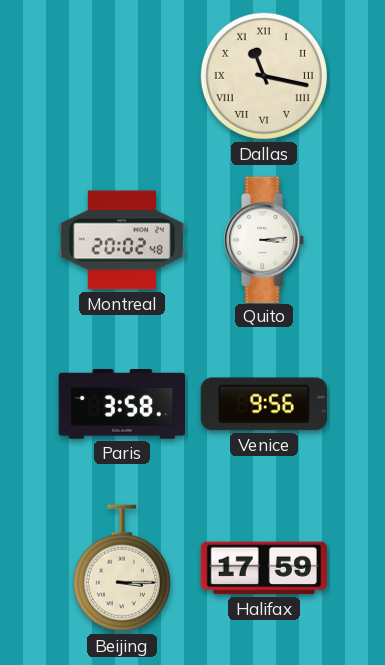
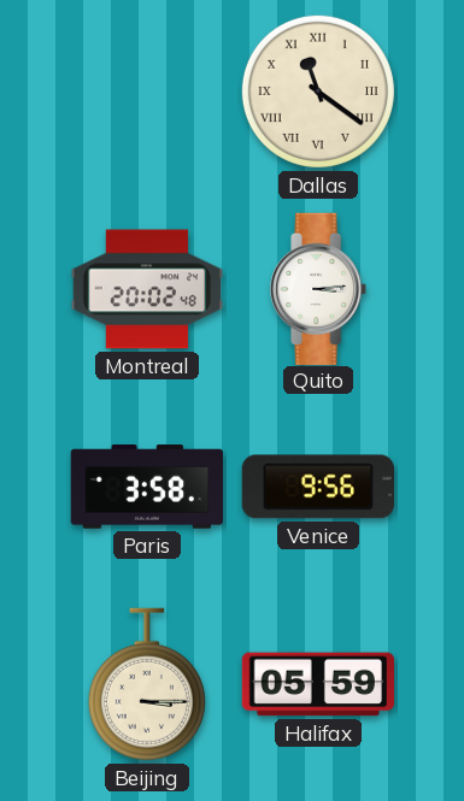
Dallas: 11:17 -> 11:21 (318, 92)
Halifax: 17:59 -> 05:59 (317, 684)
